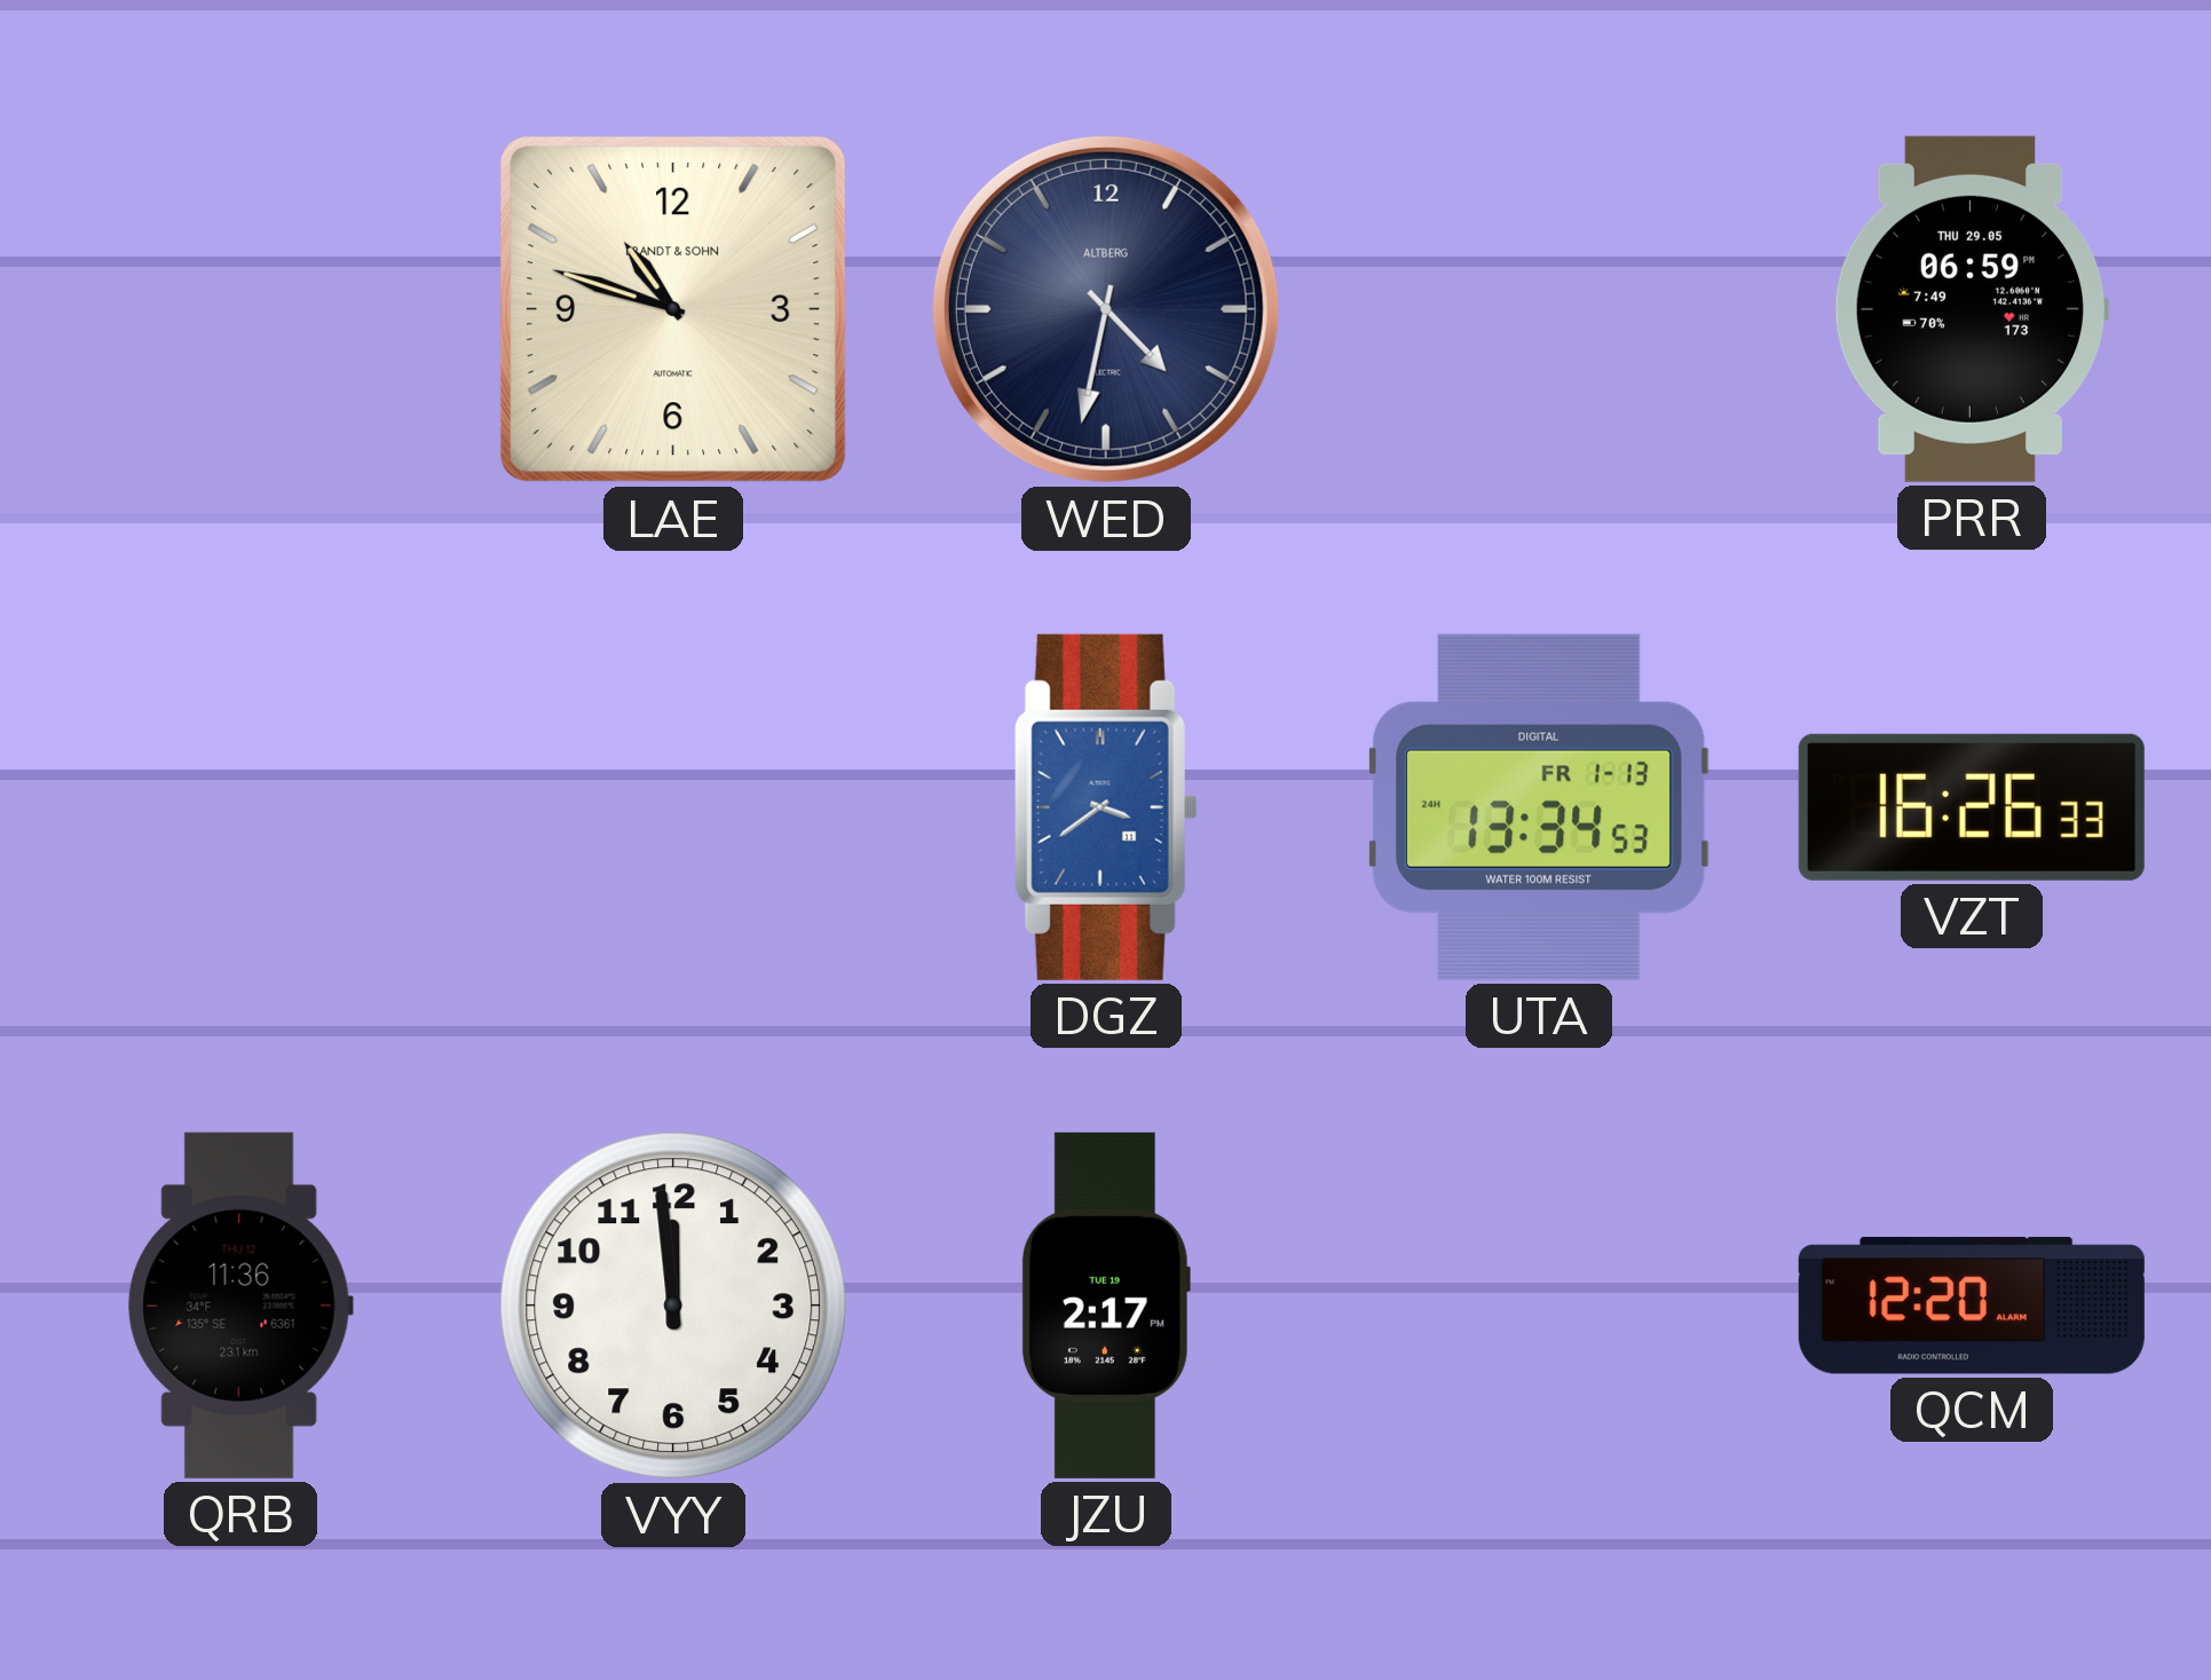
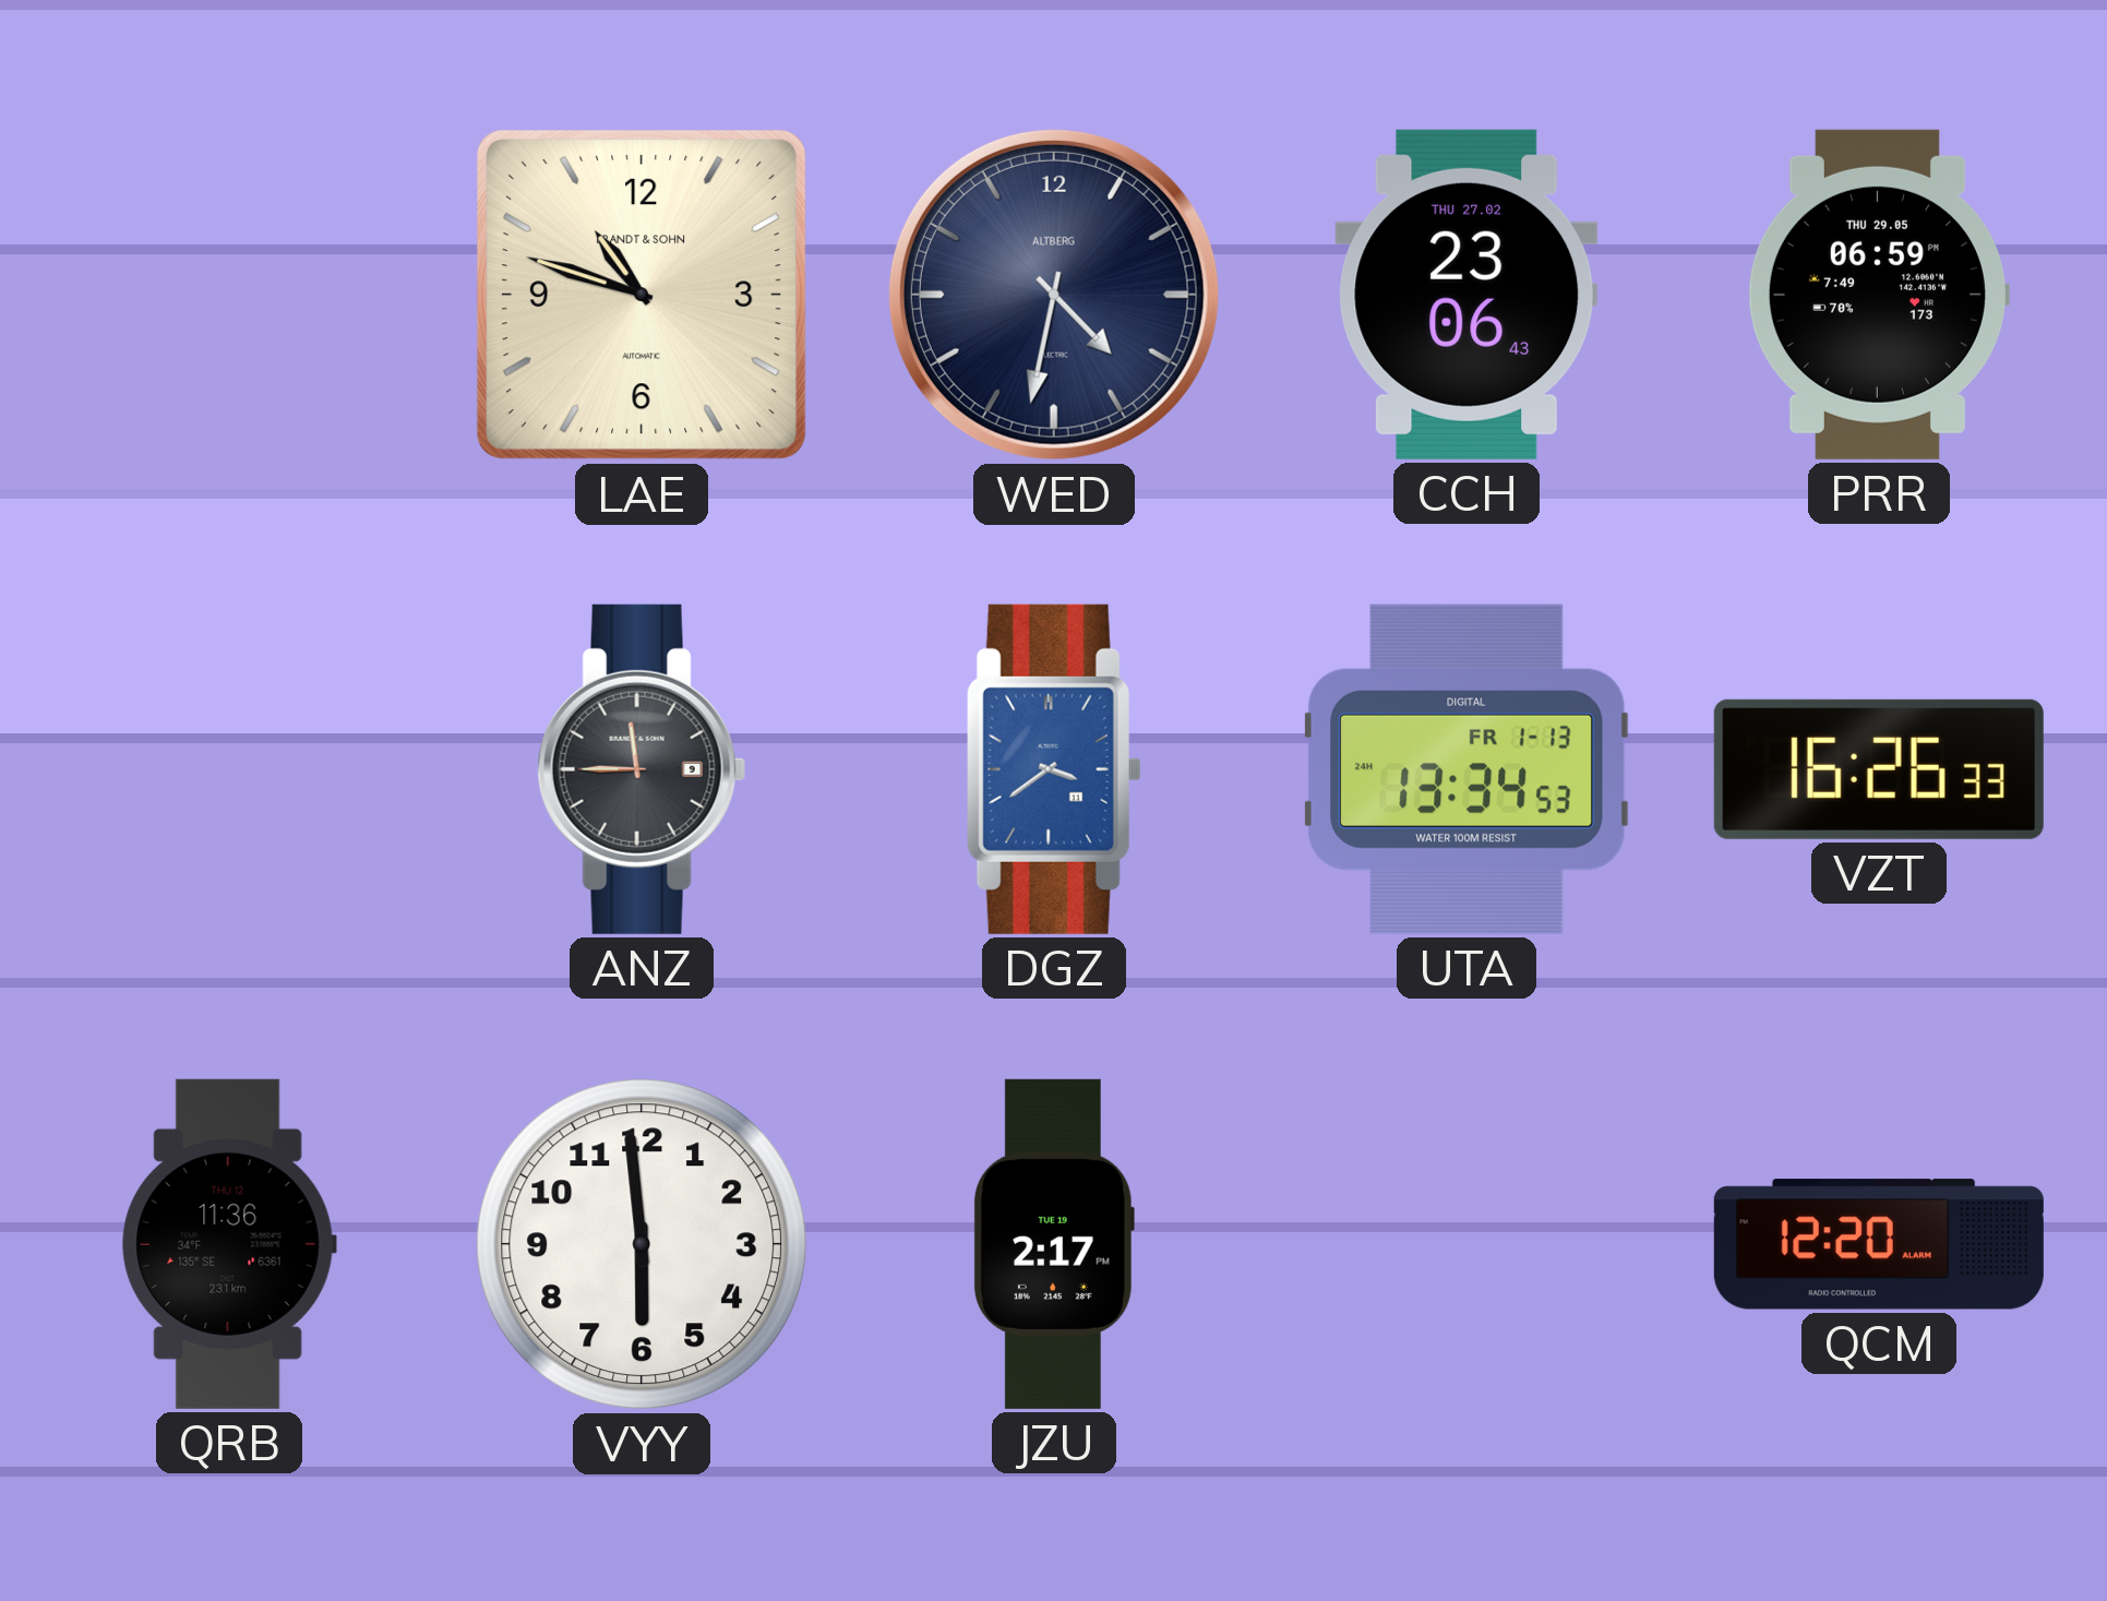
CCH: none -> 23:06 (1466, 295)
ANZ: none -> 11:45 (642, 769)
VYY: 11:59 -> 5:59 (642, 1244)
